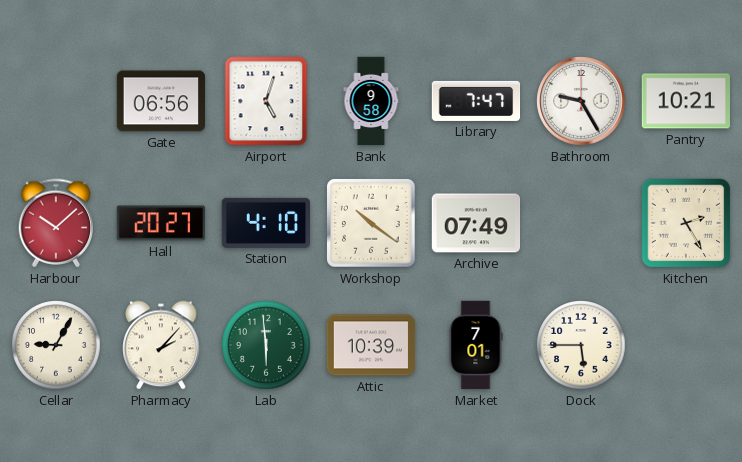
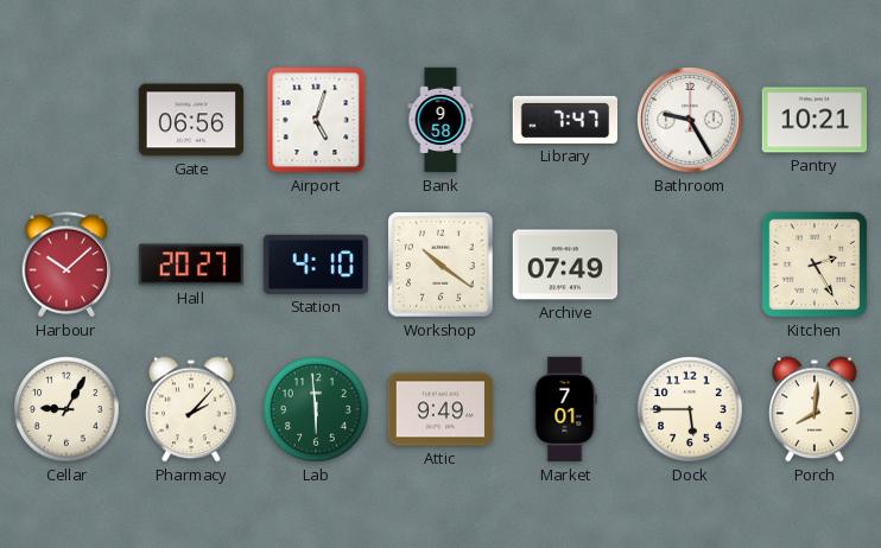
Attic: 10:39 -> 9:49 (441, 409)
Porch: none -> 8:01 (815, 409)
